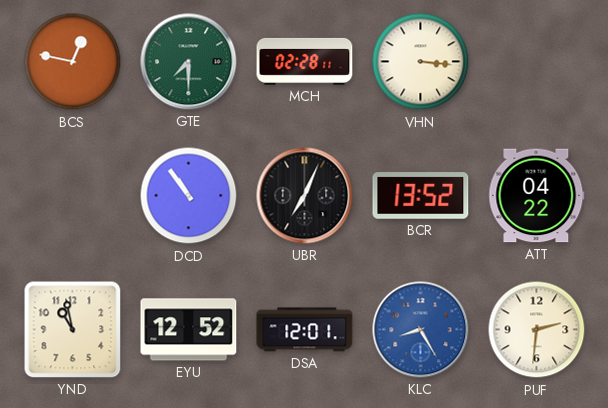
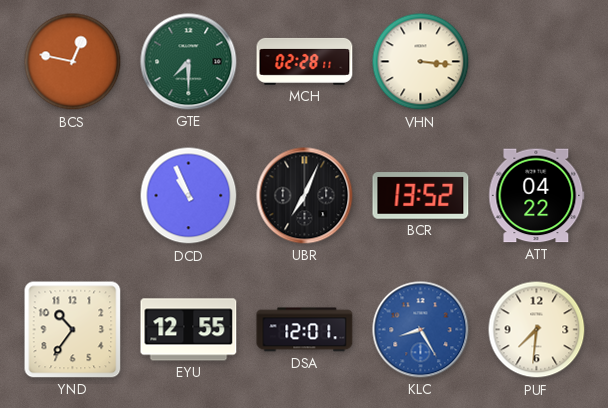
DCD: 10:54 -> 10:56 (189, 196)
YND: 10:58 -> 10:36 (73, 330)
EYU: 12:52 -> 12:55 (189, 330)
PUF: 2:31 -> 7:31 (537, 330)
